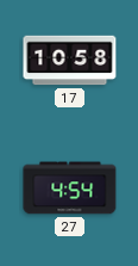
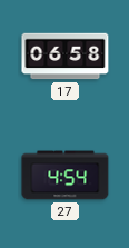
17: 10:58 -> 06:58 (66, 57)
